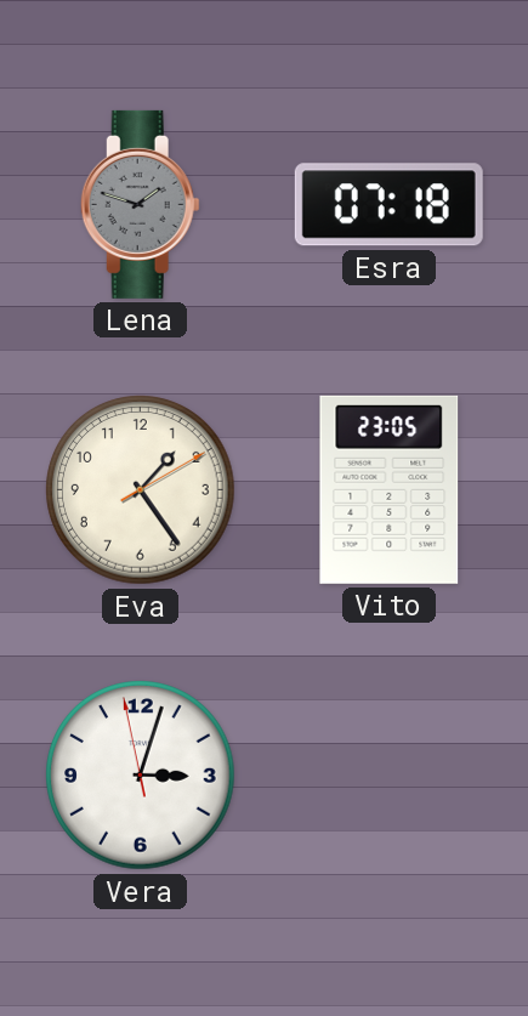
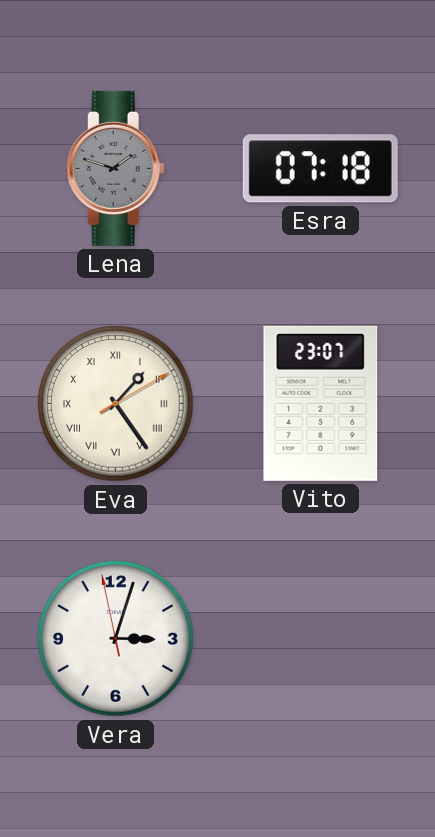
Eva numerals: Arabic -> Roman (116, 404)
Vito: 23:05 -> 23:07 (321, 403)
